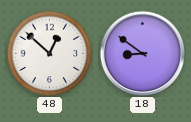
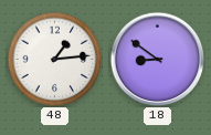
48: 12:52 -> 1:14 (54, 59)
